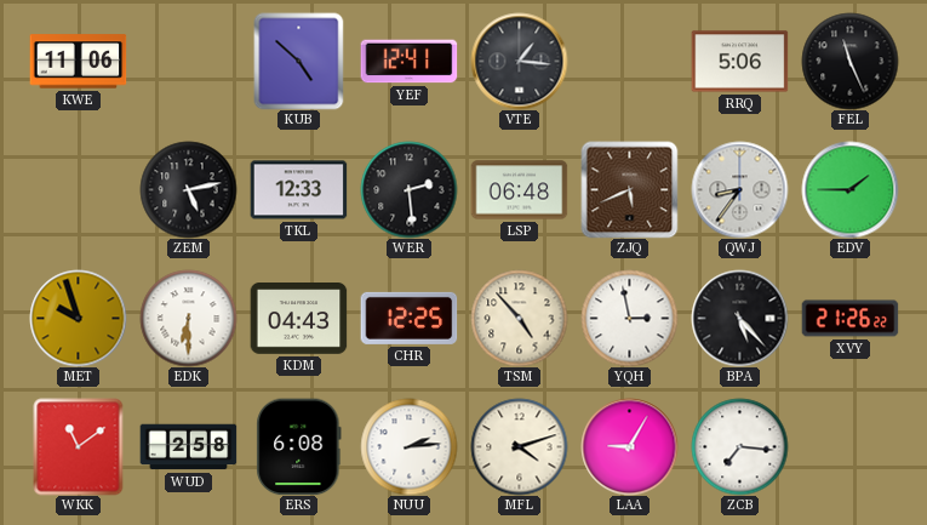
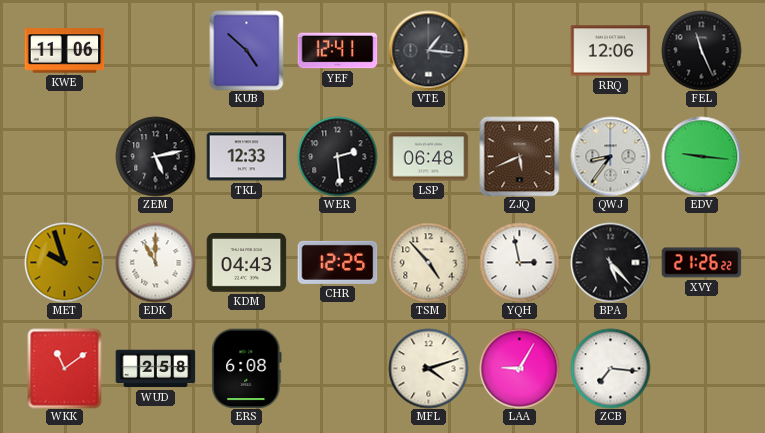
RRQ: 5:06 -> 12:06 (610, 51)
EDV: 1:45 -> 9:16 (701, 156)
EDK: 6:30 -> 11:00 (155, 262)
NUU: 2:14 -> none (408, 446)
